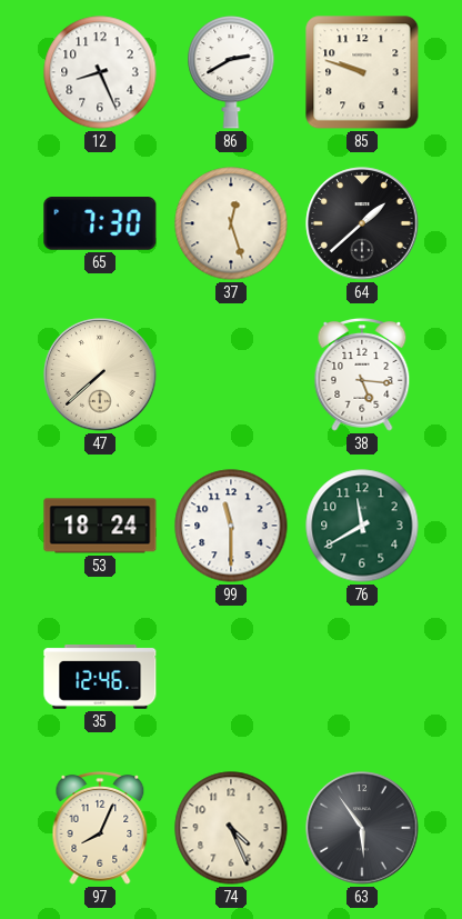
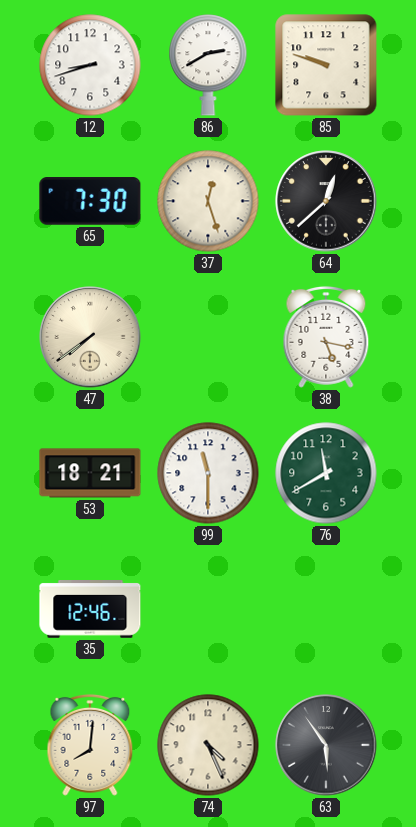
12: 8:26 -> 8:42 (90, 65)
64: 1:38 -> 12:38 (326, 201)
47: 7:38 -> 7:39 (90, 337)
38: 5:16 -> 5:17 (326, 337)
53: 18:24 -> 18:21 (90, 473)
97: 8:04 -> 8:01 (90, 745)
